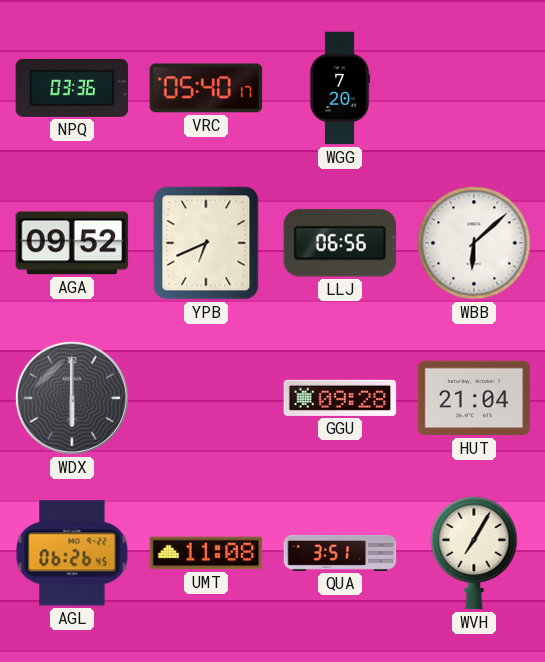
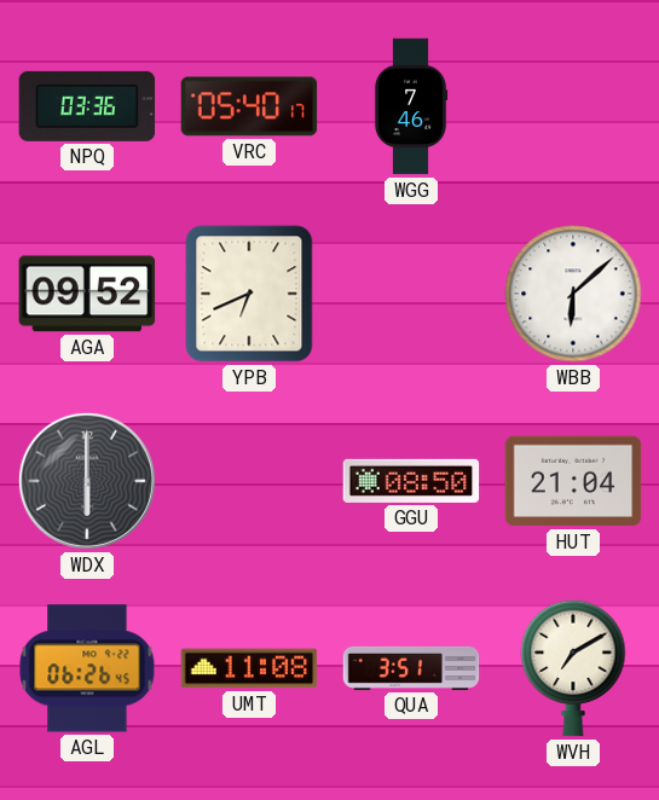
WGG: 7:20 -> 7:46 (411, 106)
LLJ: 06:56 -> none (340, 243)
GGU: 09:28 -> 08:50 (411, 481)
WVH: 7:05 -> 7:10 (573, 668)
